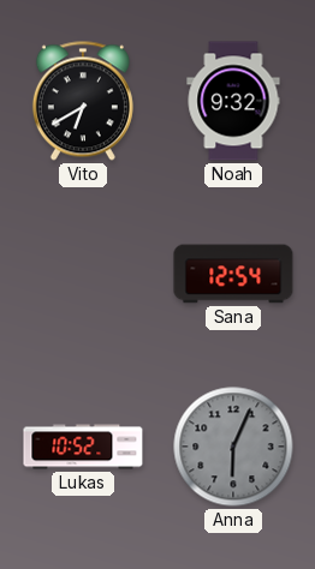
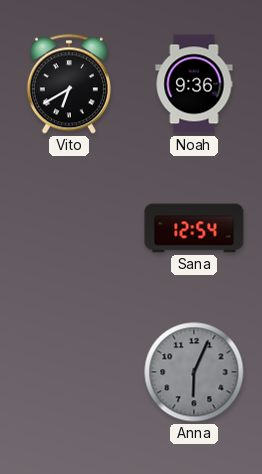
Noah: 9:32 -> 9:36 (194, 84)
Lukas: 10:52 -> none (83, 447)
